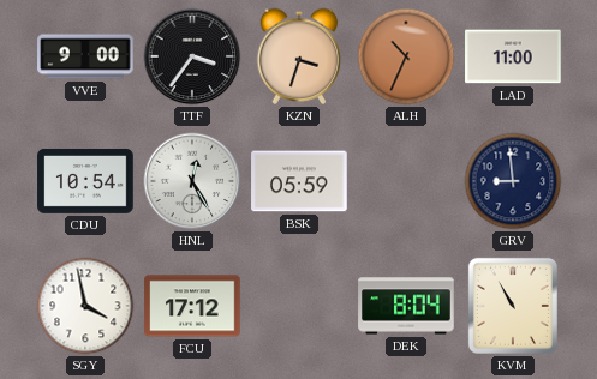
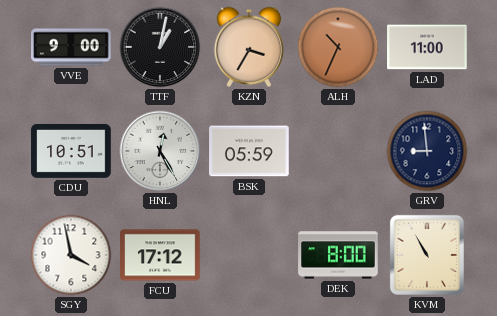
TTF: 3:36 -> 1:02 (160, 47)
KZN: 3:33 -> 3:35 (249, 47)
CDU: 10:54 -> 10:51 (71, 151)
DEK: 8:04 -> 8:00 (338, 255)
